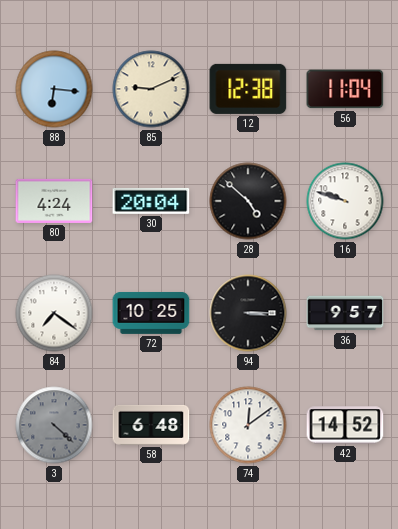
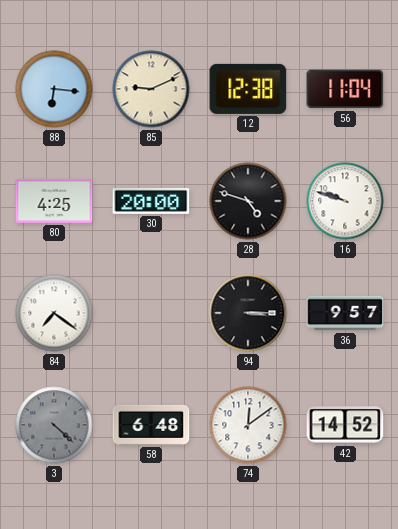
80: 4:24 -> 4:25 (54, 201)
30: 20:04 -> 20:00 (151, 201)
28: 4:52 -> 4:48 (248, 201)
72: 10:25 -> none (151, 313)
